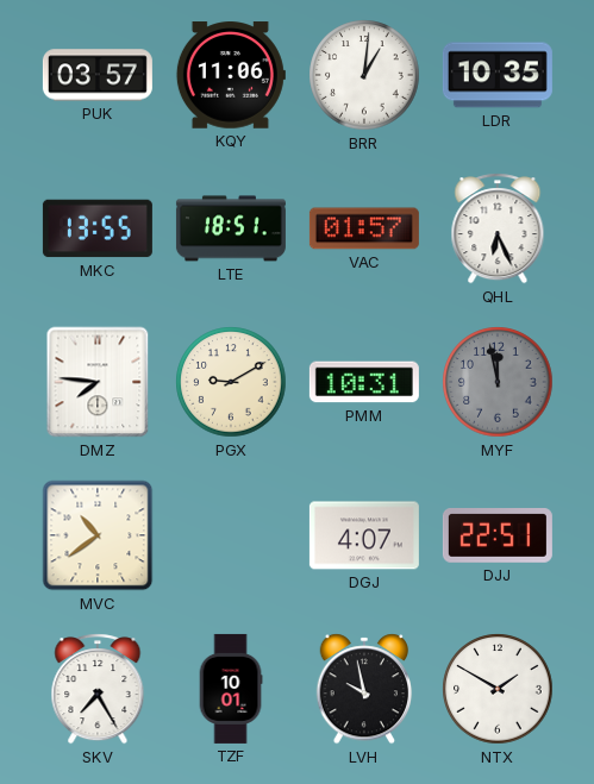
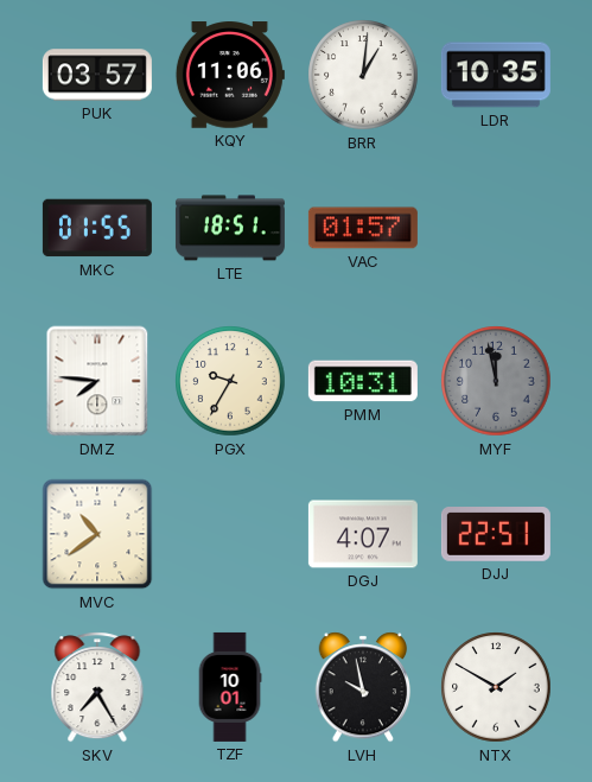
MKC: 13:55 -> 01:55 (97, 228)
QHL: 6:26 -> none (498, 228)
PGX: 9:10 -> 9:35 (230, 381)
